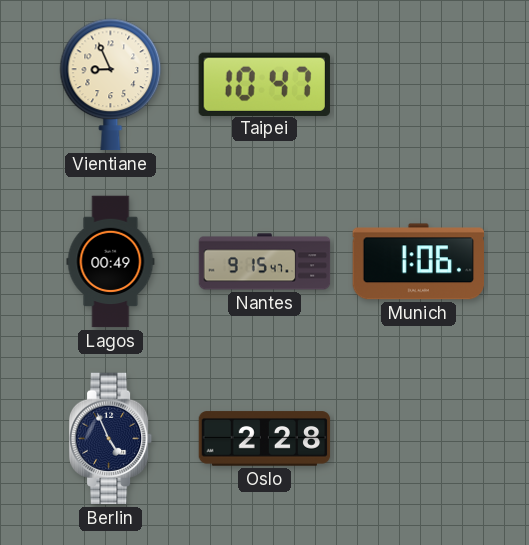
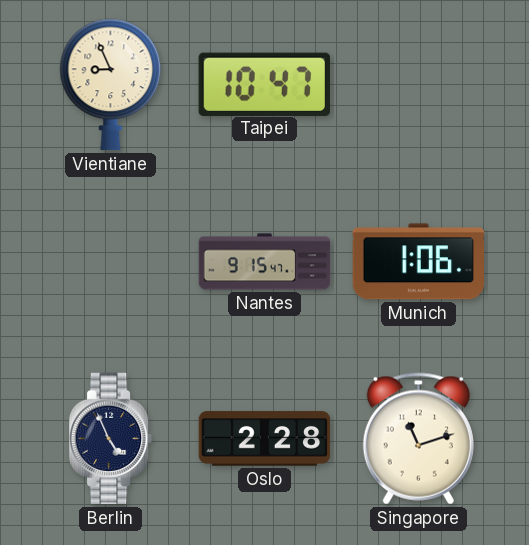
Lagos: 00:49 -> none (111, 262)
Singapore: none -> 11:12 (418, 439)
